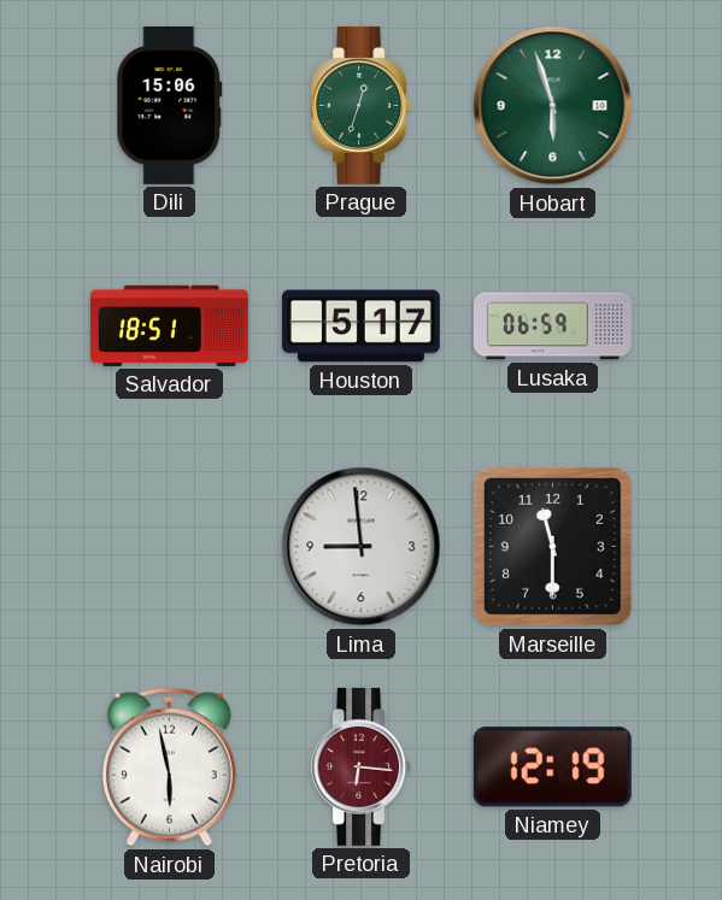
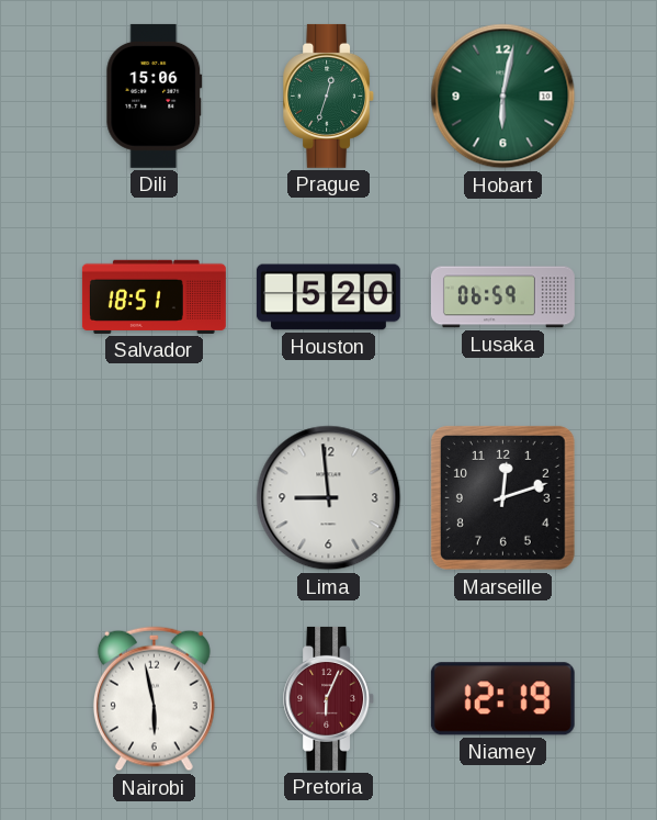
Hobart: 5:57 -> 6:02 (503, 97)
Houston: 5:17 -> 5:20 (328, 297)
Marseille: 11:30 -> 12:12 (502, 497)
Pretoria: 6:16 -> 6:04 (329, 698)
